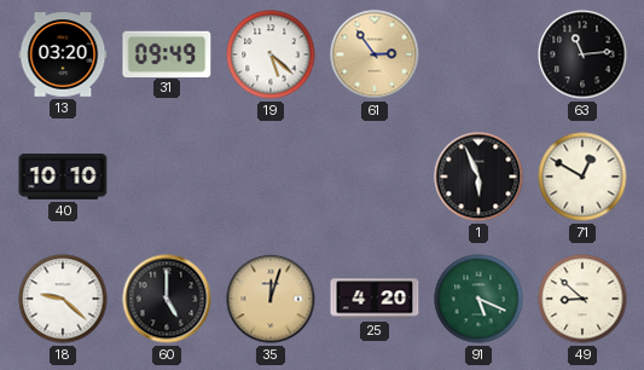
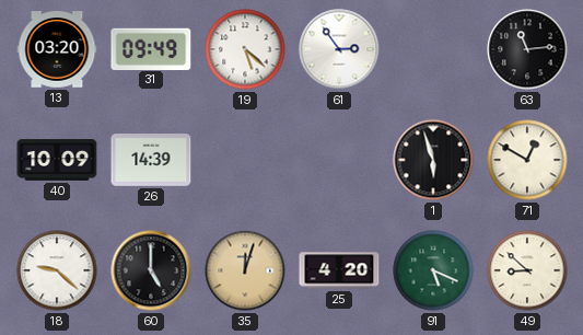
61 dial: champagne -> white (339, 49)
40: 10:10 -> 10:09 (57, 160)
26: none -> 14:39 (151, 160)
1: 5:56 -> 5:57 (433, 160)
